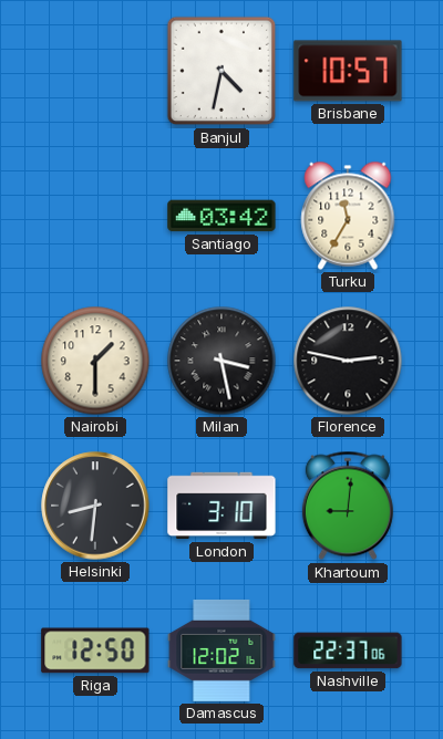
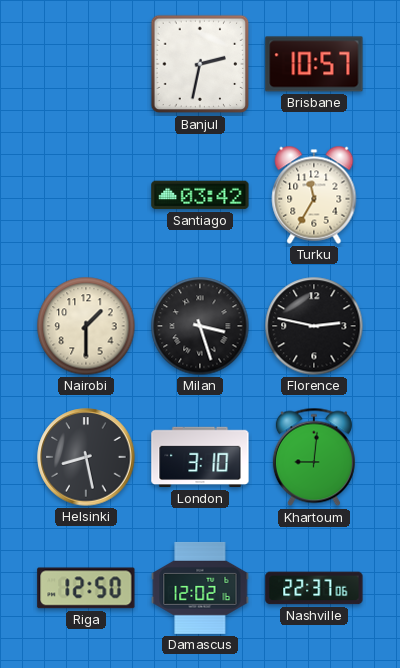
Banjul: 4:32 -> 2:32 (200, 64)
Milan: 3:28 -> 3:27 (200, 326)
Helsinki: 8:31 -> 8:28 (86, 457)
